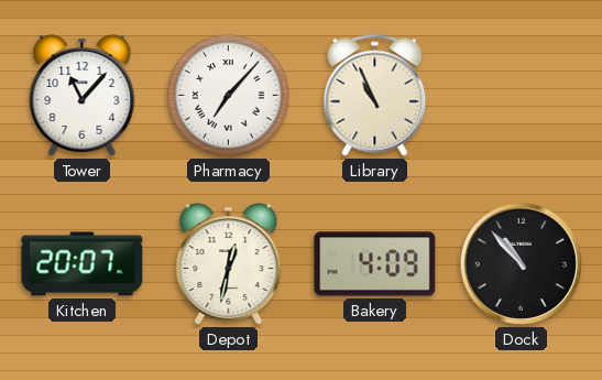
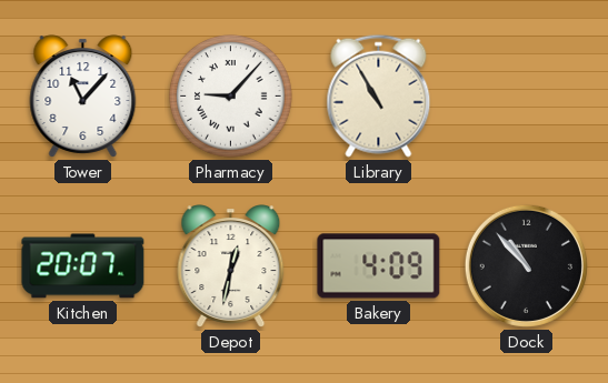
Pharmacy: 7:07 -> 9:07 (231, 97)
Library: 10:56 -> 10:55 (379, 95)
